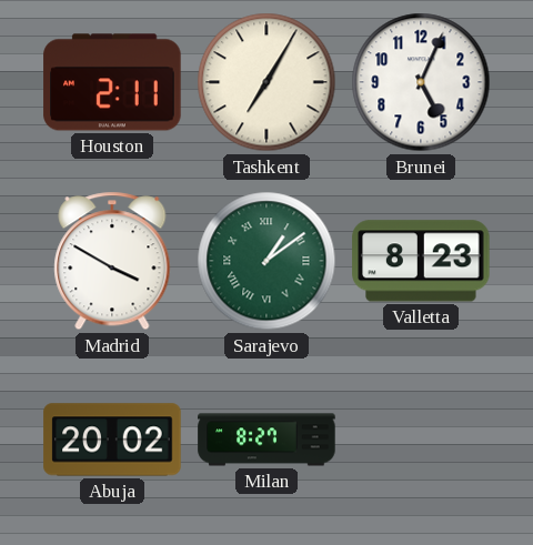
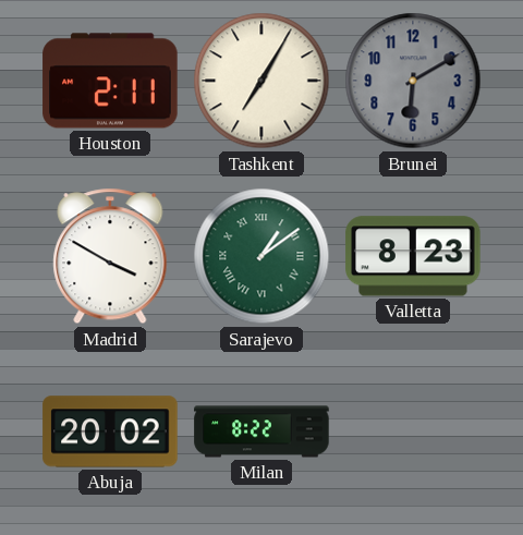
Brunei: 5:04 -> 6:10 (413, 81)
Brunei dial: white -> grey (413, 81)
Milan: 8:27 -> 8:22 (261, 431)
